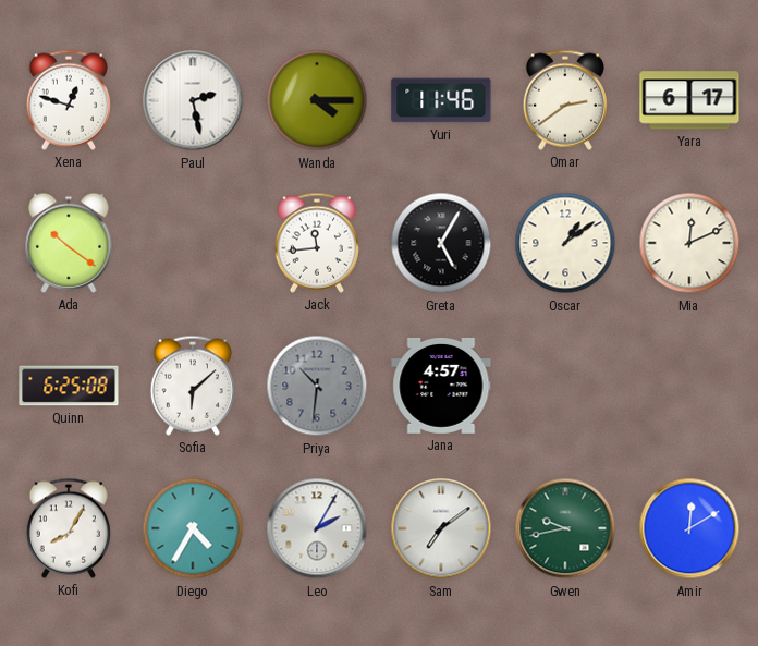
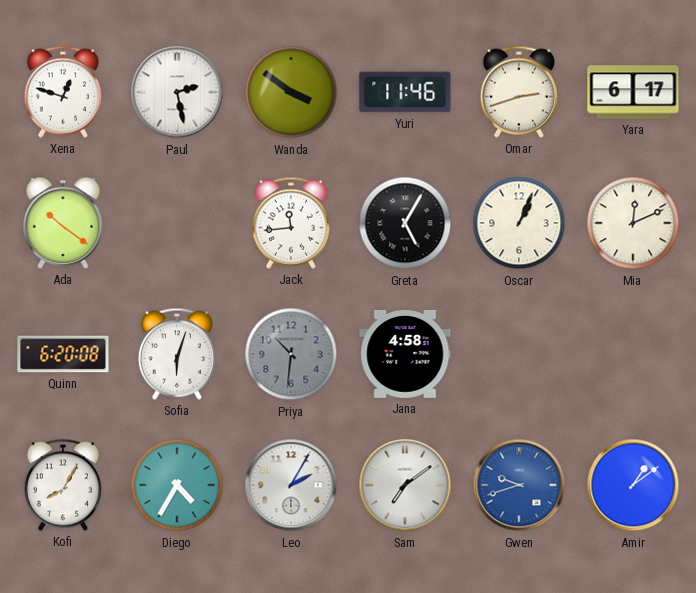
Wanda: 4:15 -> 3:51 (291, 92)
Omar: 2:39 -> 2:42 (519, 92)
Oscar: 1:09 -> 1:04 (519, 223)
Quinn: 6:25 -> 6:20 (63, 354)
Sofia: 6:08 -> 6:03 (177, 354)
Jana: 4:57 -> 4:58 (405, 354)
Gwen: 9:43 -> 9:42 (519, 485)
Gwen dial: green -> blue (519, 485)
Amir: 12:10 -> 1:09 (633, 485)
